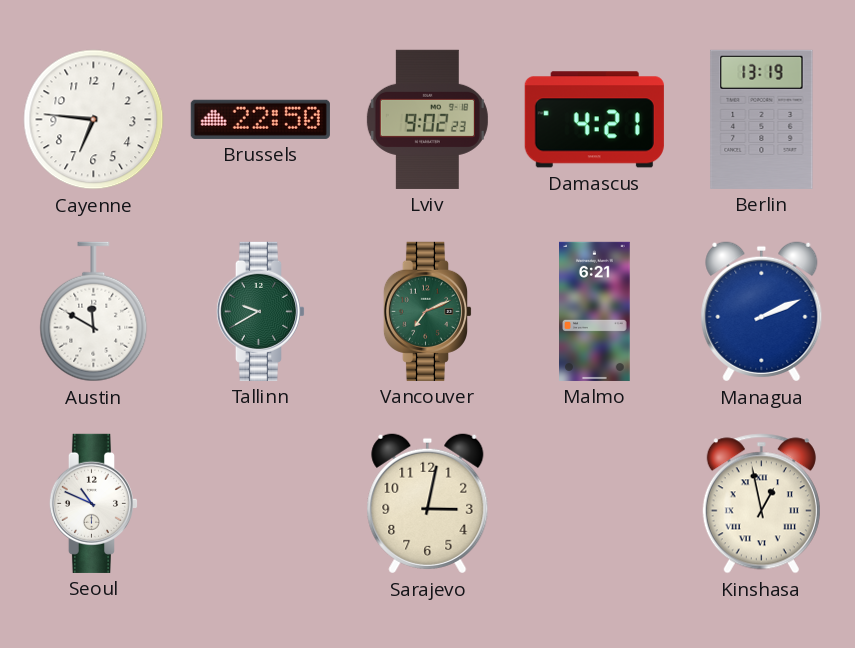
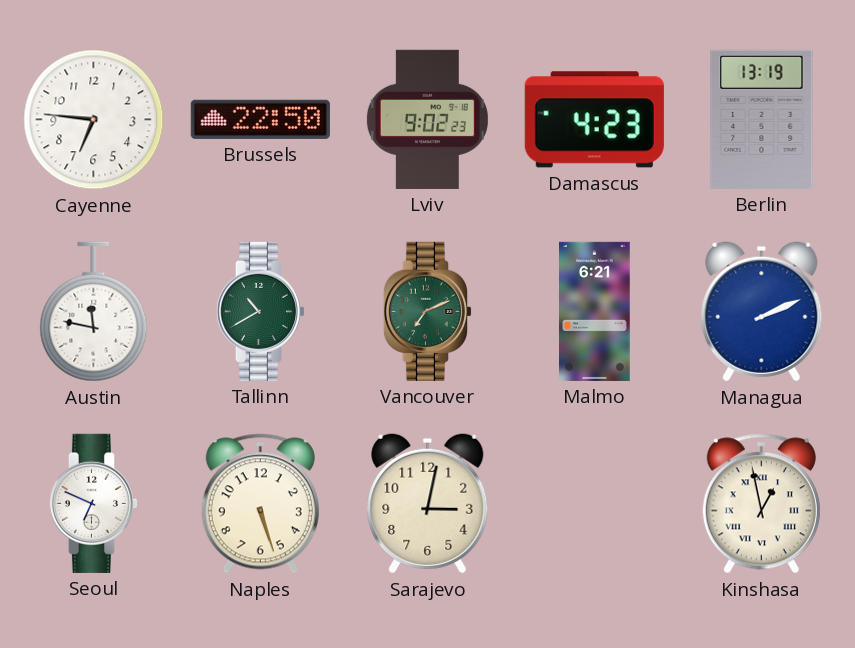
Damascus: 4:21 -> 4:23 (594, 120)
Austin: 11:50 -> 11:47 (94, 312)
Tallinn: 9:40 -> 10:40 (260, 311)
Seoul: 10:49 -> 6:49 (93, 503)
Naples: none -> 5:27 (260, 504)
